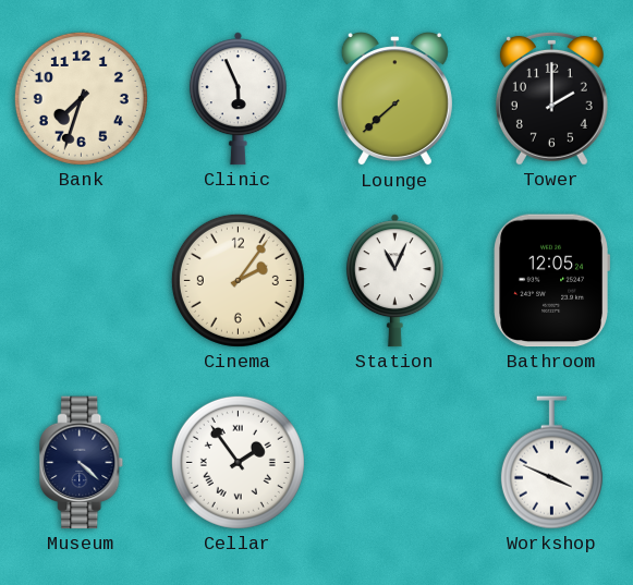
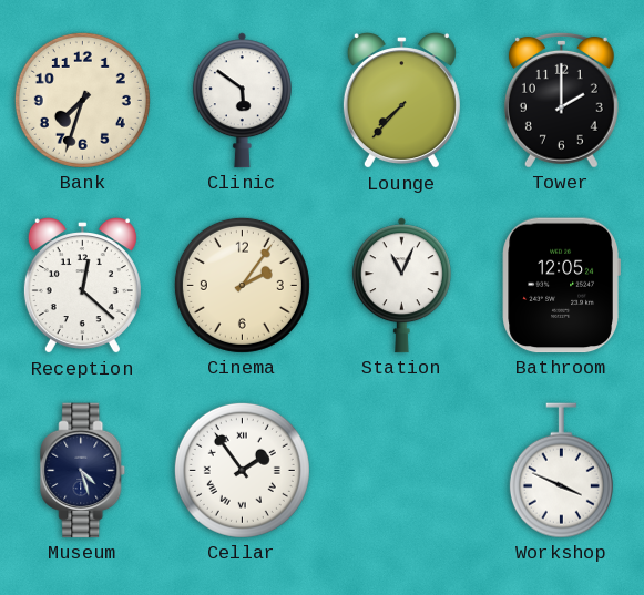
Clinic: 5:56 -> 5:51 (242, 101)
Lounge: 7:38 -> 7:37 (401, 102)
Reception: none -> 12:22 (82, 287)
Museum: 4:22 -> 4:27 (83, 471)
